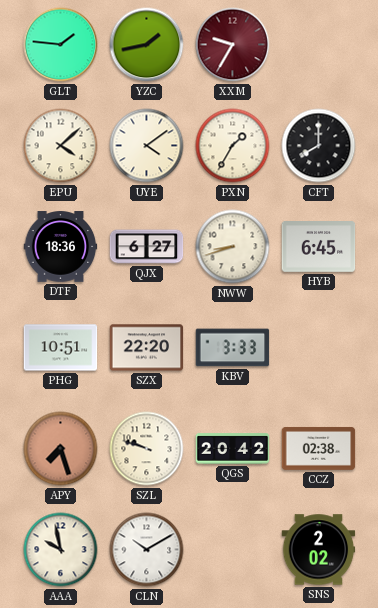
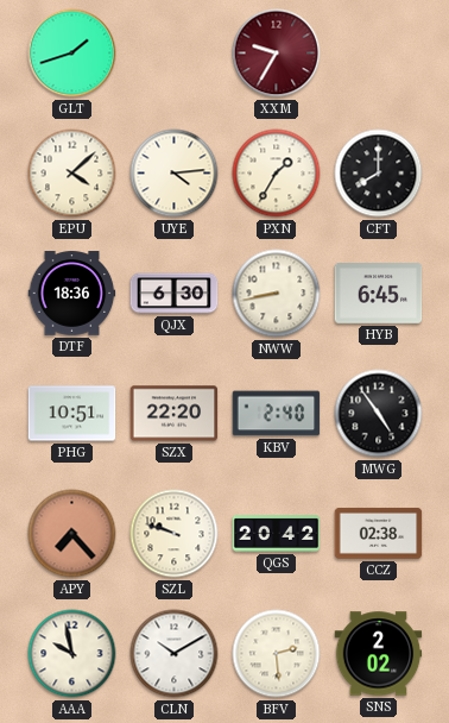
GLT: 1:46 -> 1:42 (72, 54)
YZC: 1:43 -> none (147, 45)
UYE: 4:09 -> 4:14 (175, 174)
QJX: 6:27 -> 6:30 (175, 294)
NWW: 8:42 -> 8:43 (277, 294)
KBV: 3:33 -> 2:40 (277, 414)
MWG: none -> 4:54 (379, 414)
APY: 7:27 -> 7:23 (72, 534)
BFV: none -> 2:29 (277, 654)
